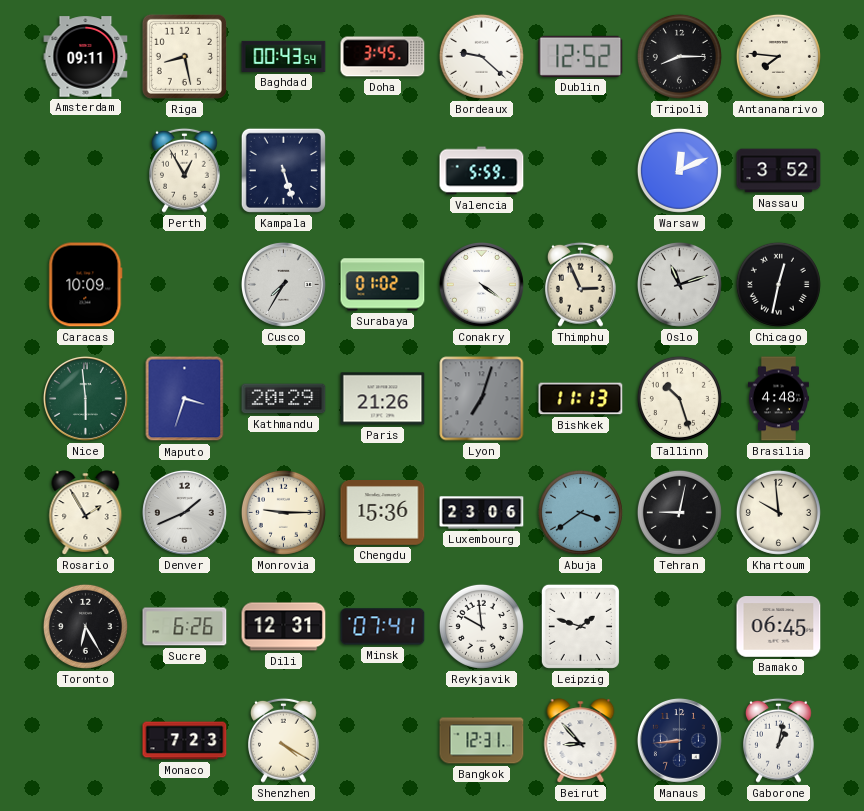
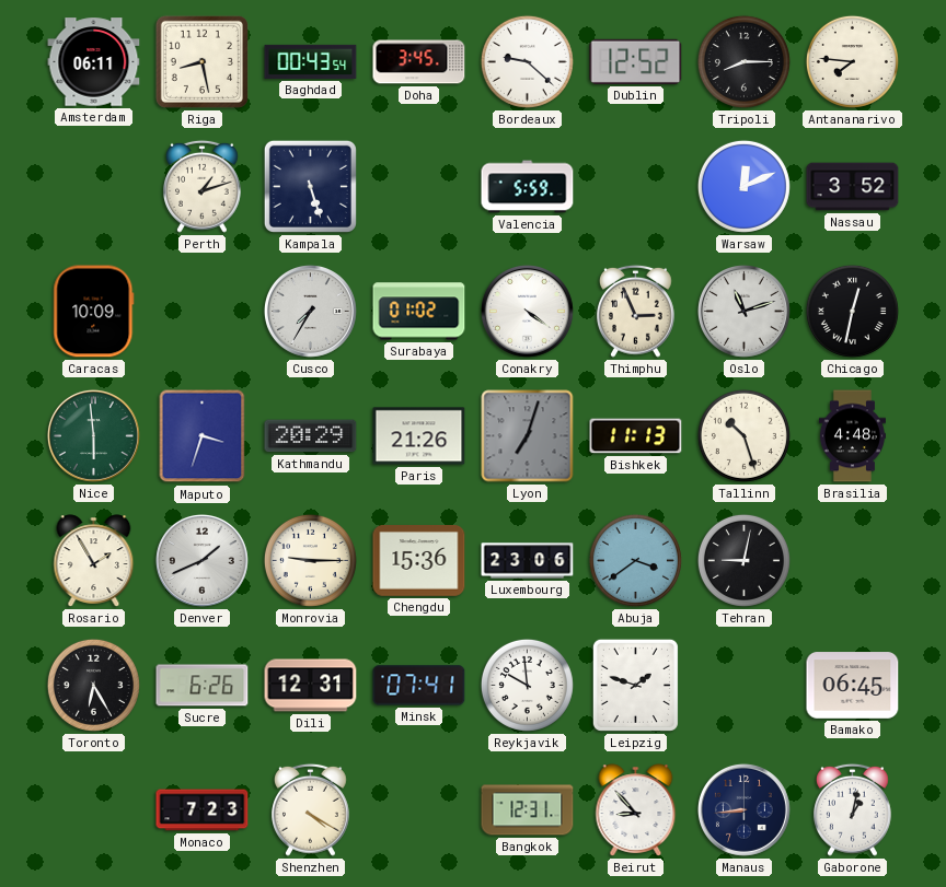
Amsterdam: 09:11 -> 06:11 (94, 62)
Perth: 12:55 -> 1:12 (203, 186)
Khartoum: 9:59 -> none (778, 512)
